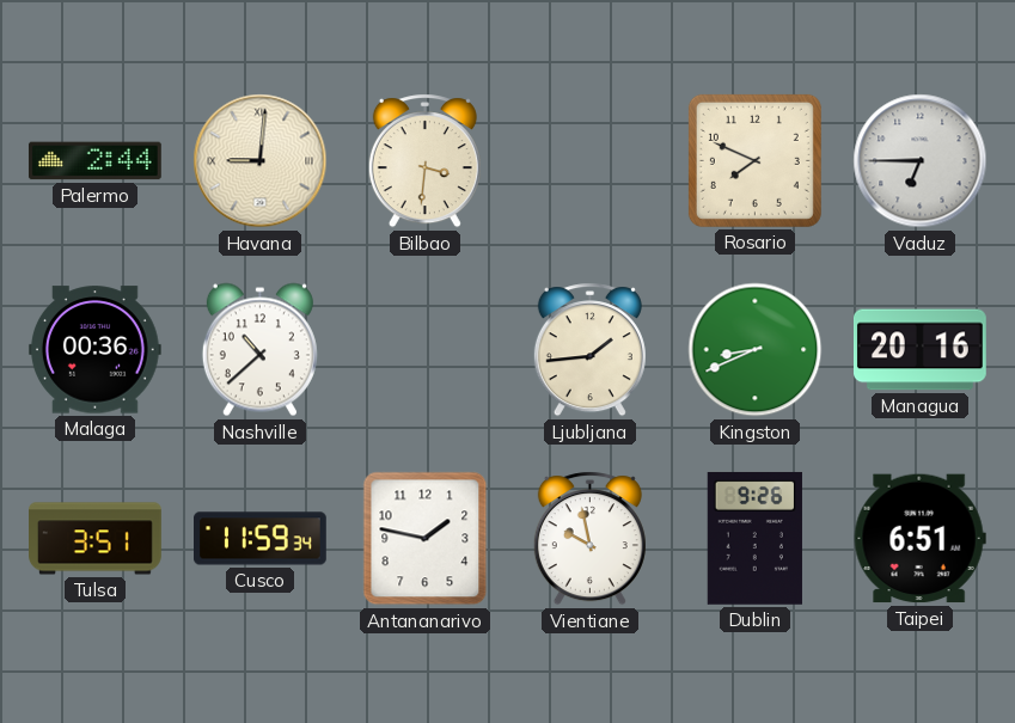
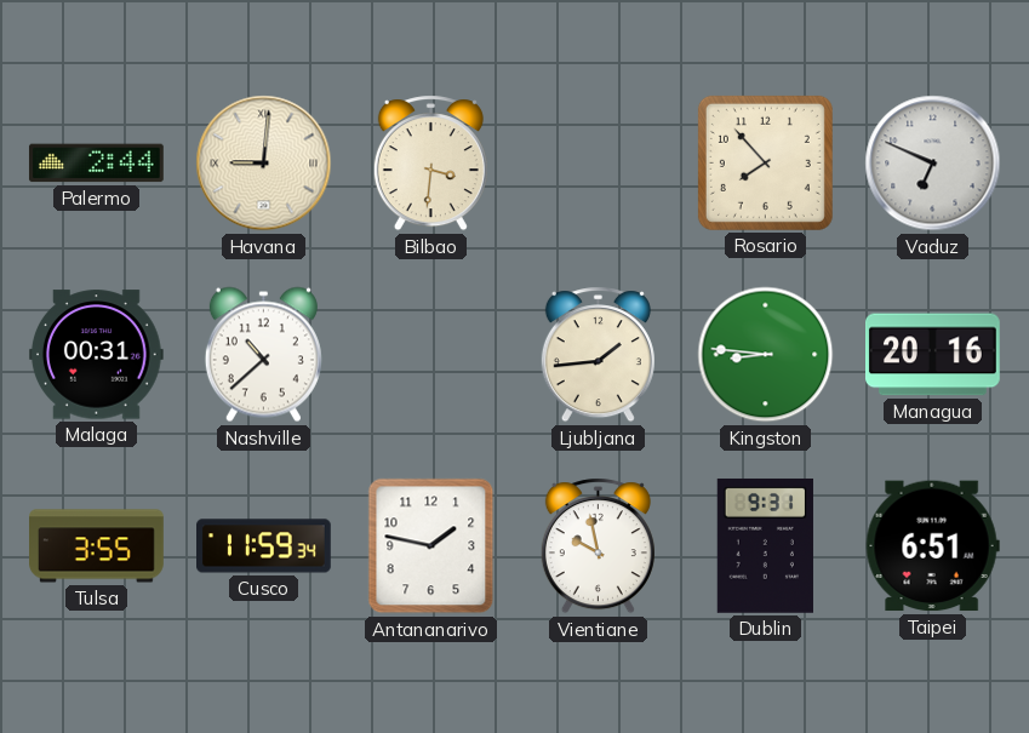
Rosario: 7:49 -> 7:53 (765, 162)
Vaduz: 6:45 -> 6:49 (933, 164)
Malaga: 00:36 -> 00:31 (96, 355)
Kingston: 8:41 -> 8:46 (766, 355)
Tulsa: 3:51 -> 3:55 (97, 546)
Dublin: 9:26 -> 9:31 (765, 545)
